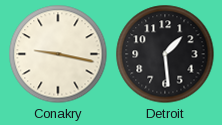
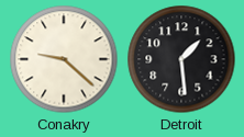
Conakry: 9:17 -> 9:22 (64, 59)
